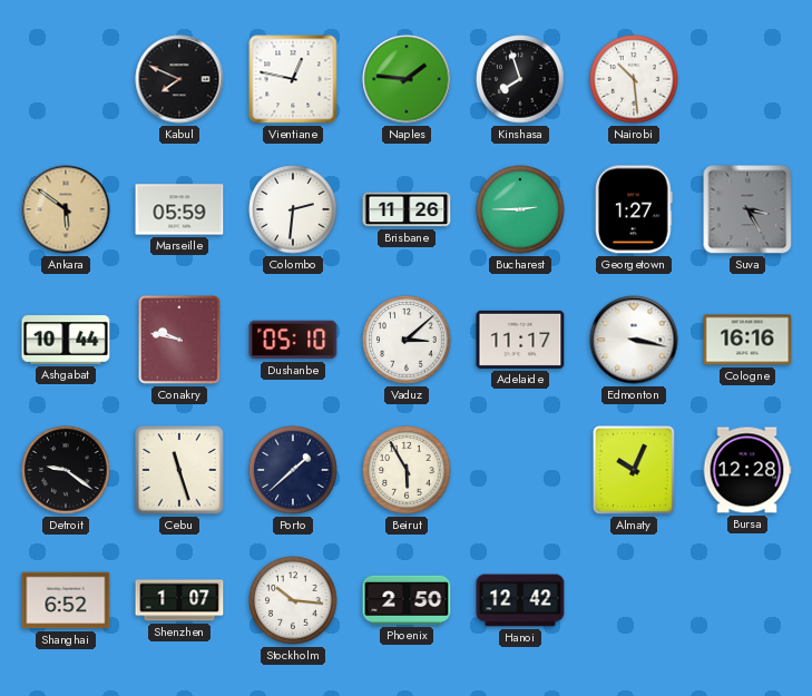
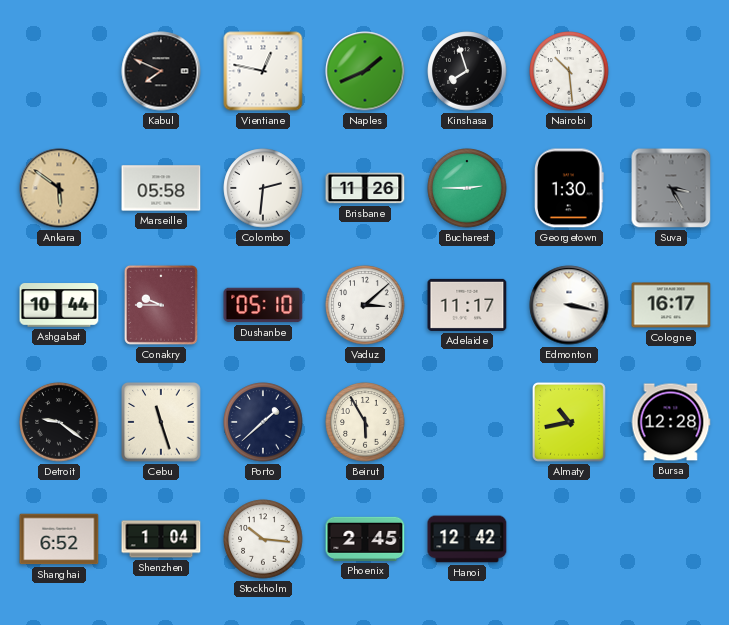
Naples: 1:46 -> 1:41 (365, 71)
Marseille: 05:59 -> 05:58 (161, 188)
Georgetown: 1:27 -> 1:30 (570, 188)
Conakry: 9:47 -> 9:45 (161, 305)
Cologne: 16:16 -> 16:17 (671, 305)
Almaty: 10:04 -> 10:43 (569, 422)
Shenzhen: 1:07 -> 1:04 (161, 539)
Phoenix: 2:50 -> 2:45 (365, 539)
